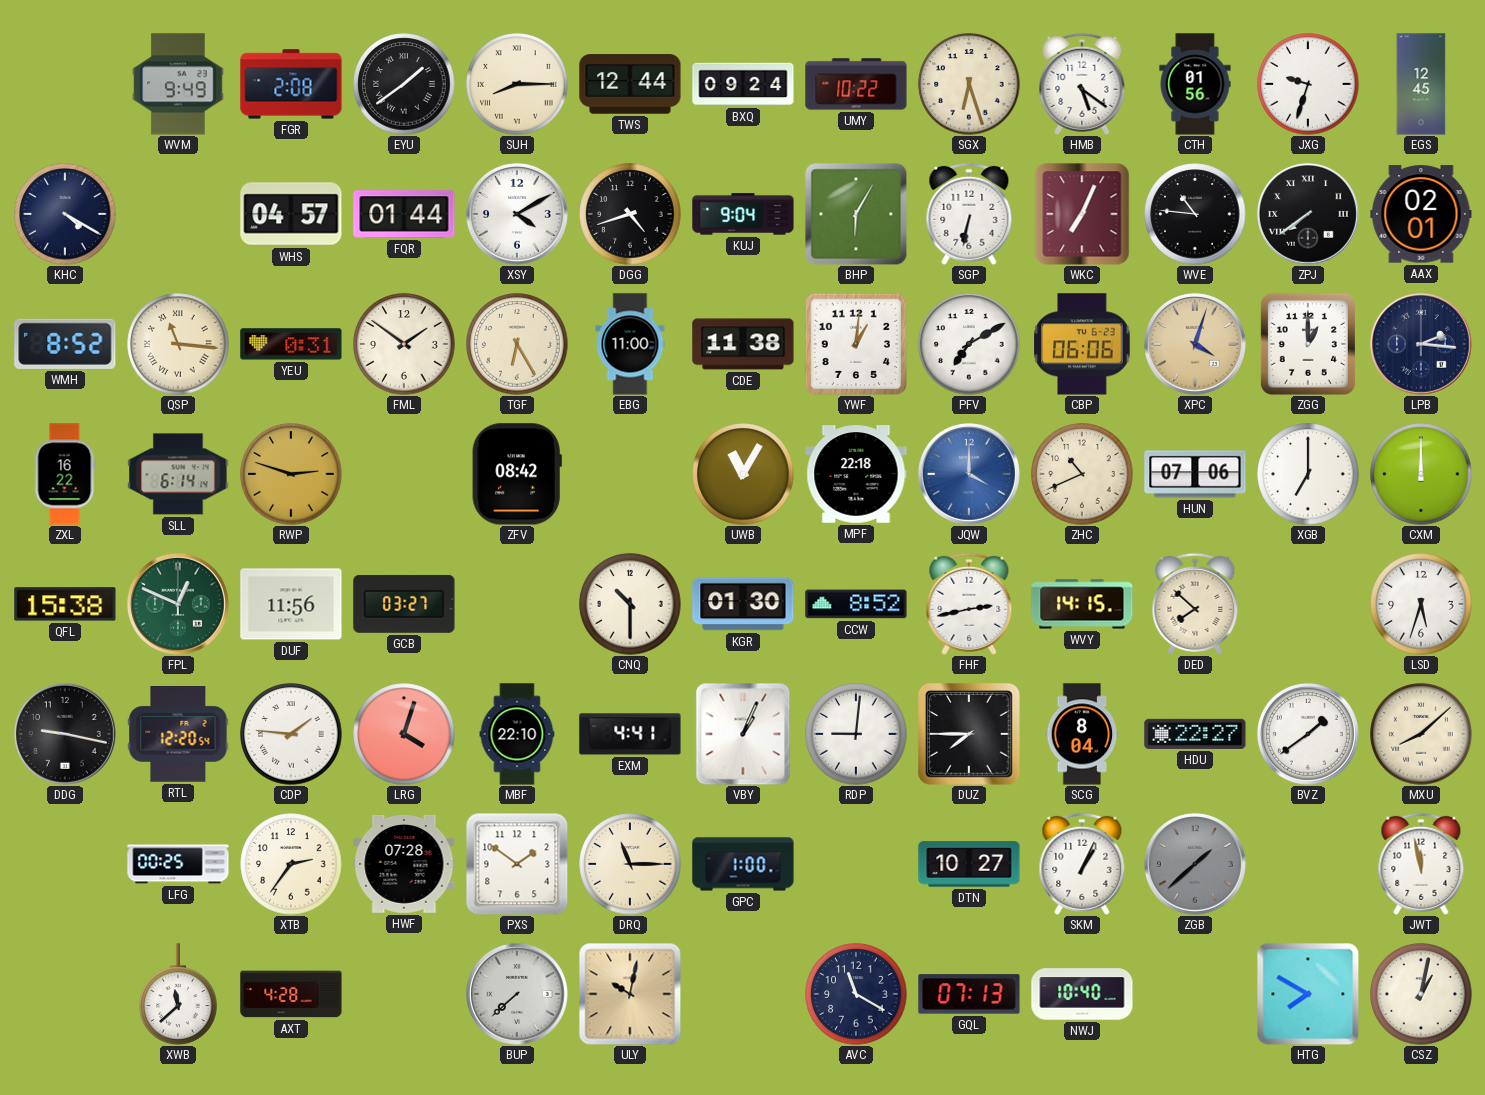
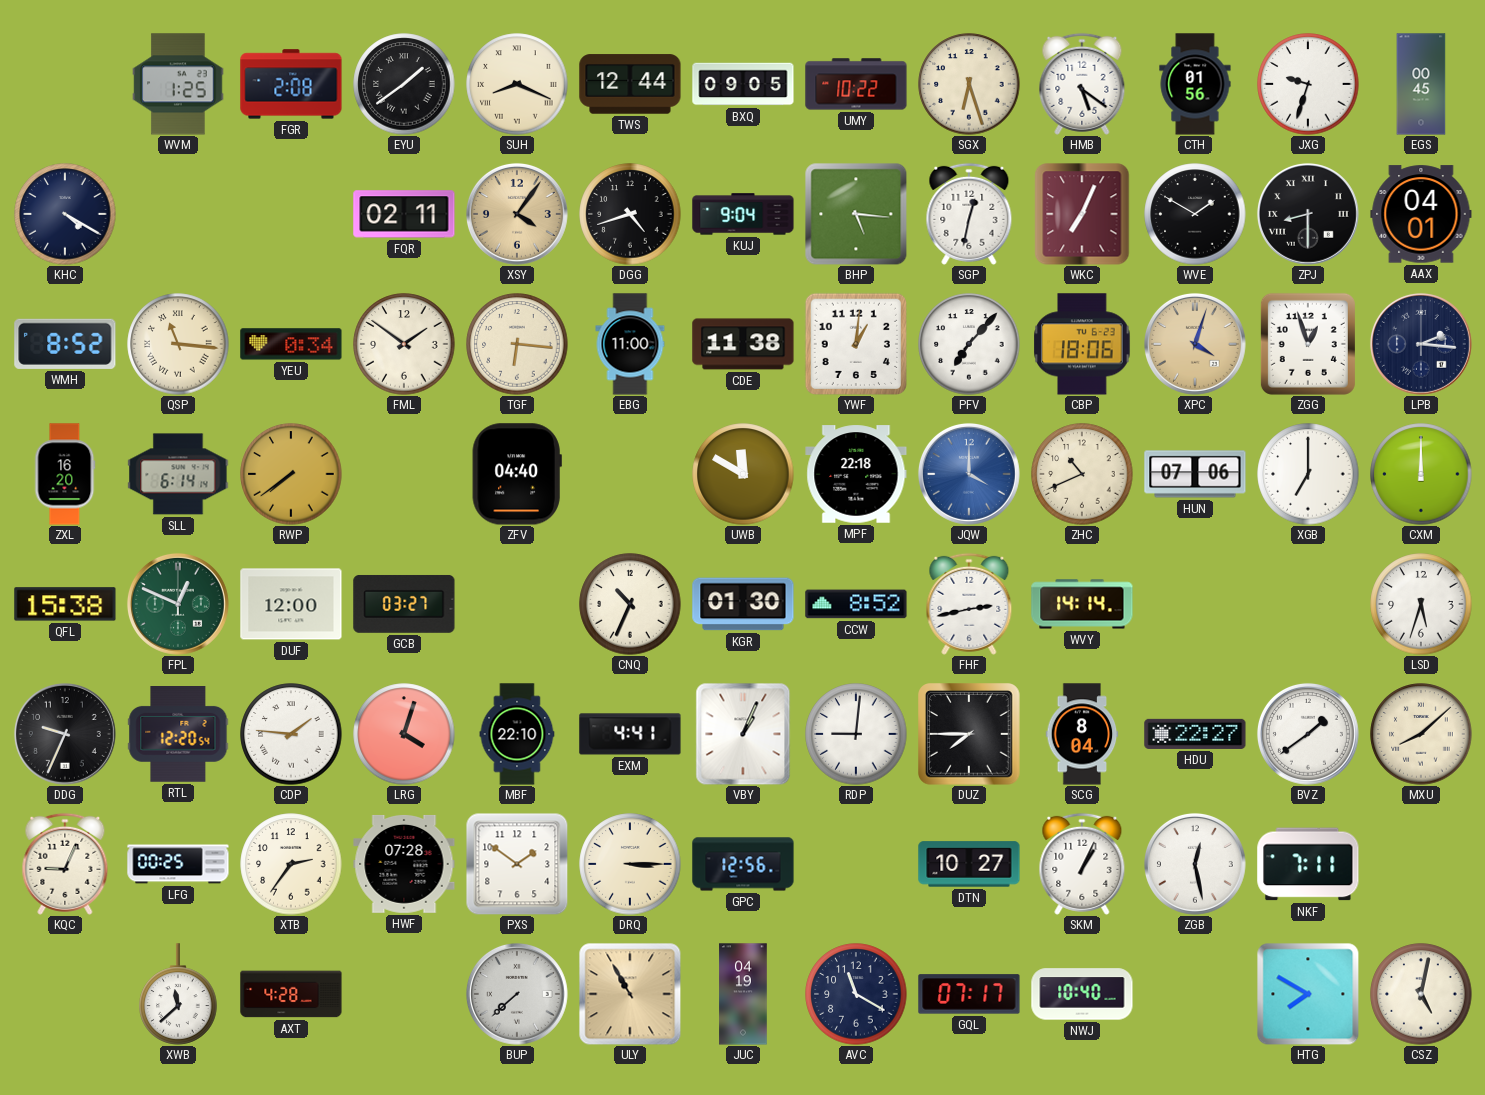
WVM: 9:49 -> 1:25 (178, 84)
SUH: 8:15 -> 8:19 (517, 84)
BXQ: 09:24 -> 09:05 (743, 84)
EGS: 12:45 -> 00:45 (1421, 84)
WHS: 04:57 -> none (291, 214)
FQR: 01:44 -> 02:11 (404, 214)
XSY: 4:10 -> 4:06 (517, 214)
XSY dial: white -> champagne (517, 214)
BHP: 6:05 -> 5:16 (856, 214)
SGP: 6:32 -> 12:32 (969, 214)
WVE: 10:46 -> 1:50 (1195, 214)
ZPJ: 7:39 -> 8:30 (1308, 214)
AAX: 02:01 -> 04:01 (1421, 214)
YEU: 0:31 -> 0:34 (291, 344)
TGF: 6:25 -> 6:16 (517, 344)
PFV: 7:10 -> 7:07 (969, 344)
CBP: 06:06 -> 18:06 (1082, 344)
ZGG: 1:00 -> 12:57 (1308, 344)
ZXL: 16:22 -> 16:20 (65, 474)
RWP: 2:48 -> 7:39 (291, 474)
ZFV: 08:42 -> 04:40 (517, 474)
UWB: 11:05 -> 11:50 (743, 474)
DUF: 11:56 -> 12:00 (291, 604)
CNQ: 10:30 -> 10:34 (630, 604)
WVY: 14:15 -> 14:14 (1082, 604)
DED: 7:52 -> none (1195, 604)
DDG: 9:17 -> 9:34 (65, 734)
KQC: none -> 9:04 (65, 864)
DRQ: 11:15 -> 3:15 (630, 864)
GPC: 1:00 -> 12:56 (743, 864)
ZGB: 1:38 -> 12:28 (1195, 864)
ZGB dial: grey -> white (1195, 864)
NKF: none -> 7:11 (1308, 864)
JWT: 11:58 -> none (1421, 864)
ULY: 10:02 -> 10:55 (630, 994)
JUC: none -> 04:19 (743, 994)
GQL: 07:13 -> 07:17 (969, 994)
CSZ: 1:02 -> 5:02 (1421, 994)
